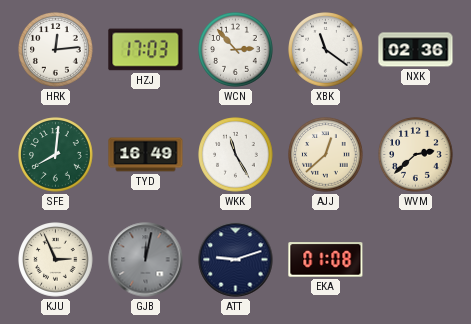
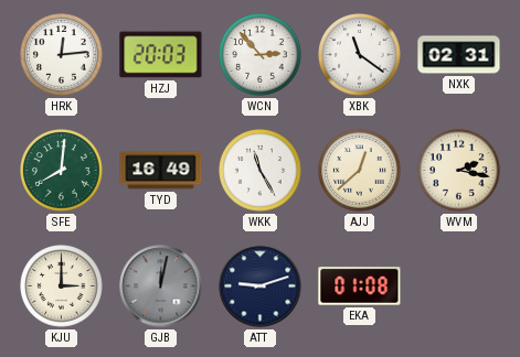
HZJ: 17:03 -> 20:03 (161, 55)
NXK: 02:36 -> 02:31 (459, 55)
WVM: 2:38 -> 2:17 (459, 171)
KJU: 2:56 -> 3:00 (62, 286)
